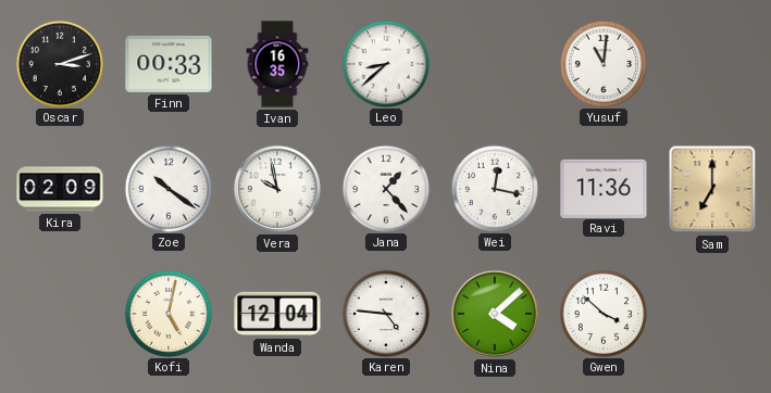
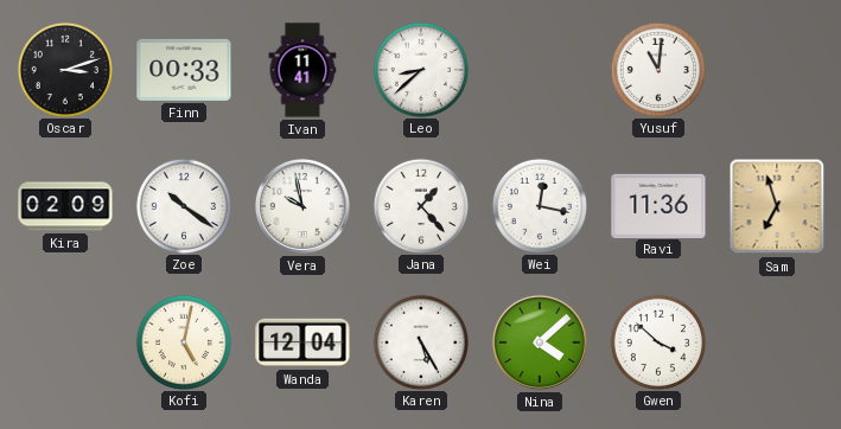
Ivan: 16:35 -> 11:41 (302, 70)
Sam: 7:00 -> 6:57 (777, 206)
Karen: 4:46 -> 5:25 (420, 341)
